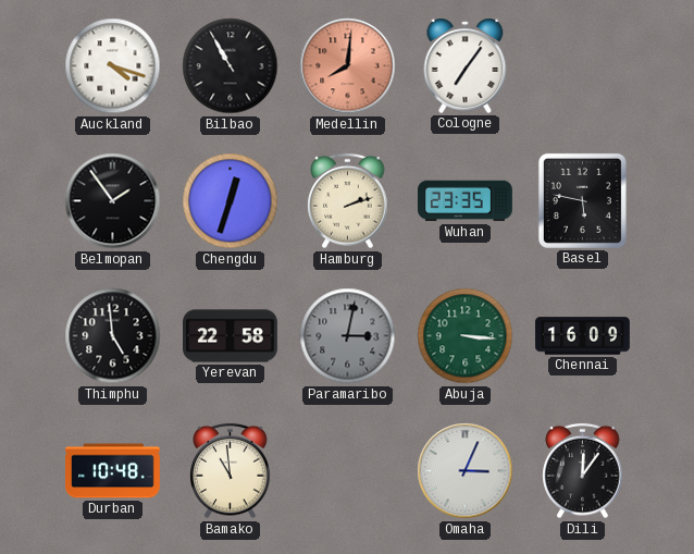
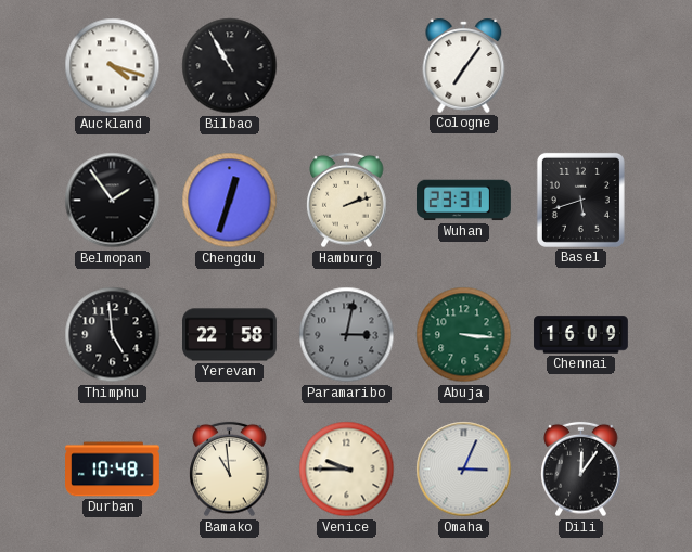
Medellin: 8:01 -> none (348, 66)
Wuhan: 23:35 -> 23:31 (464, 201)
Basel: 5:47 -> 5:42 (580, 200)
Venice: none -> 9:45 (347, 470)
